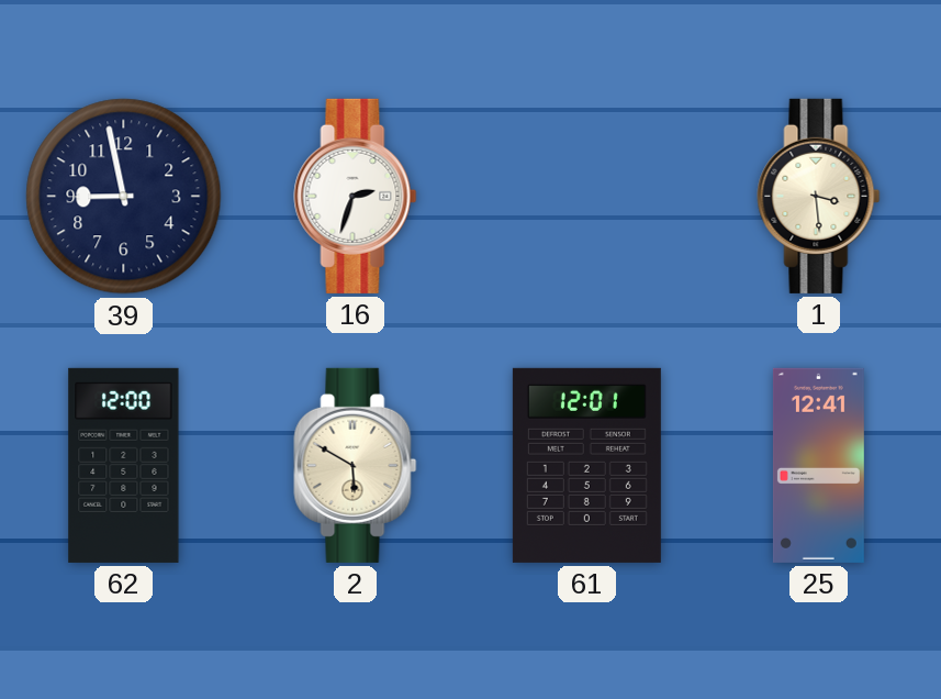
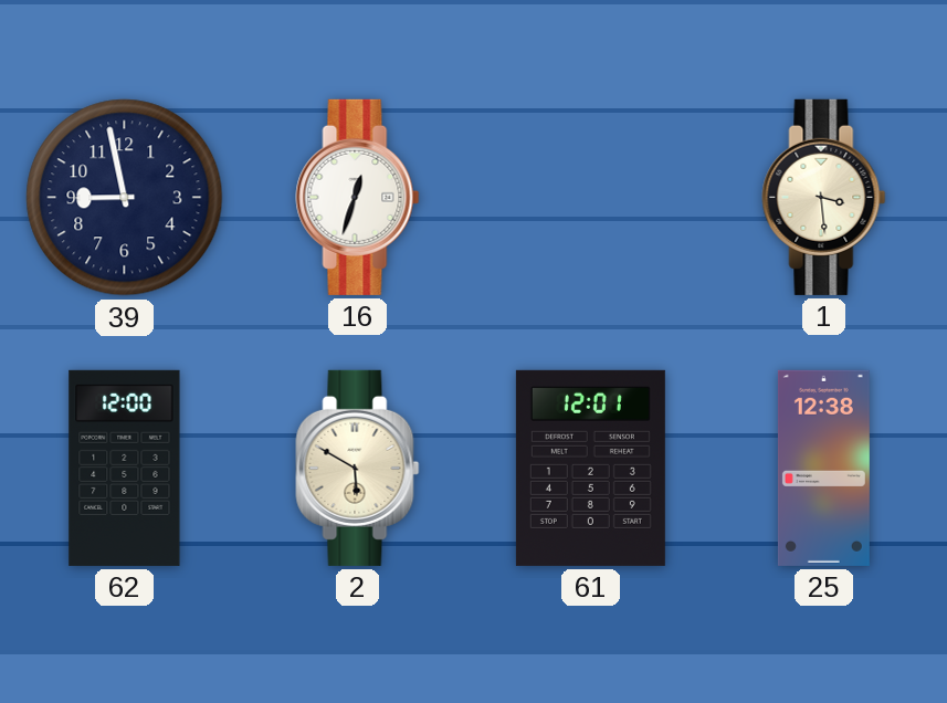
16: 2:33 -> 12:33 (358, 197)
25: 12:41 -> 12:38 (823, 468)
